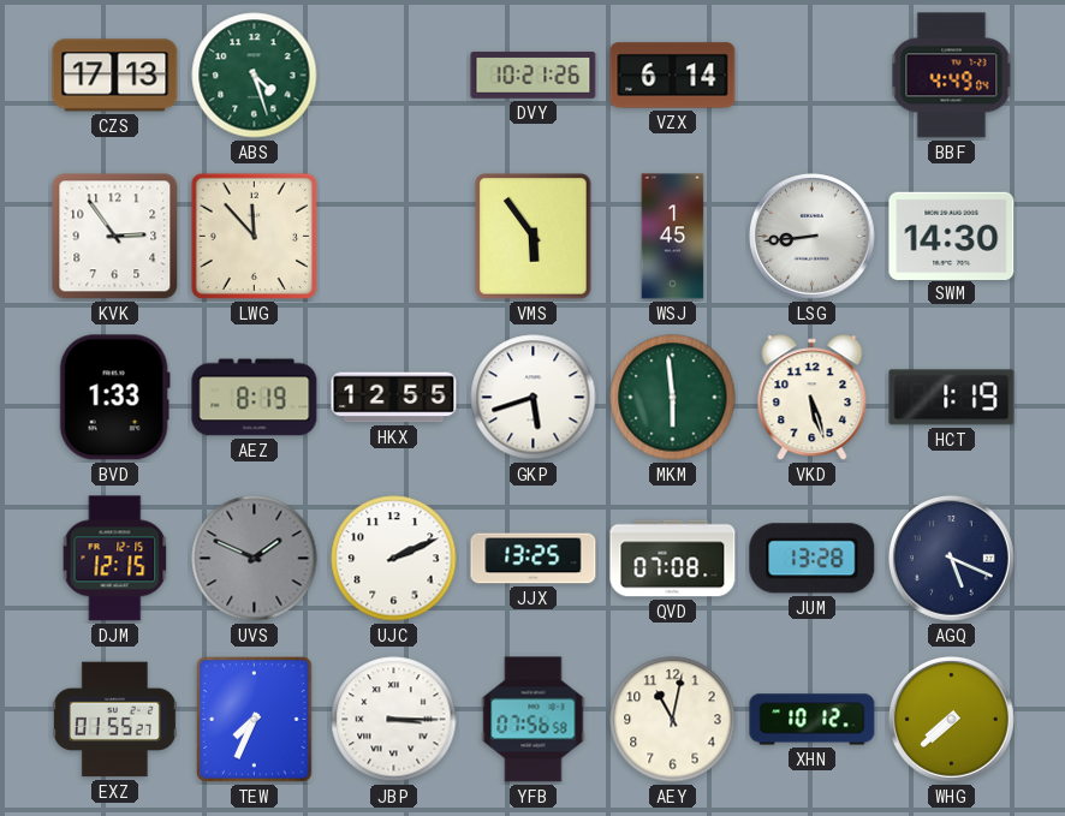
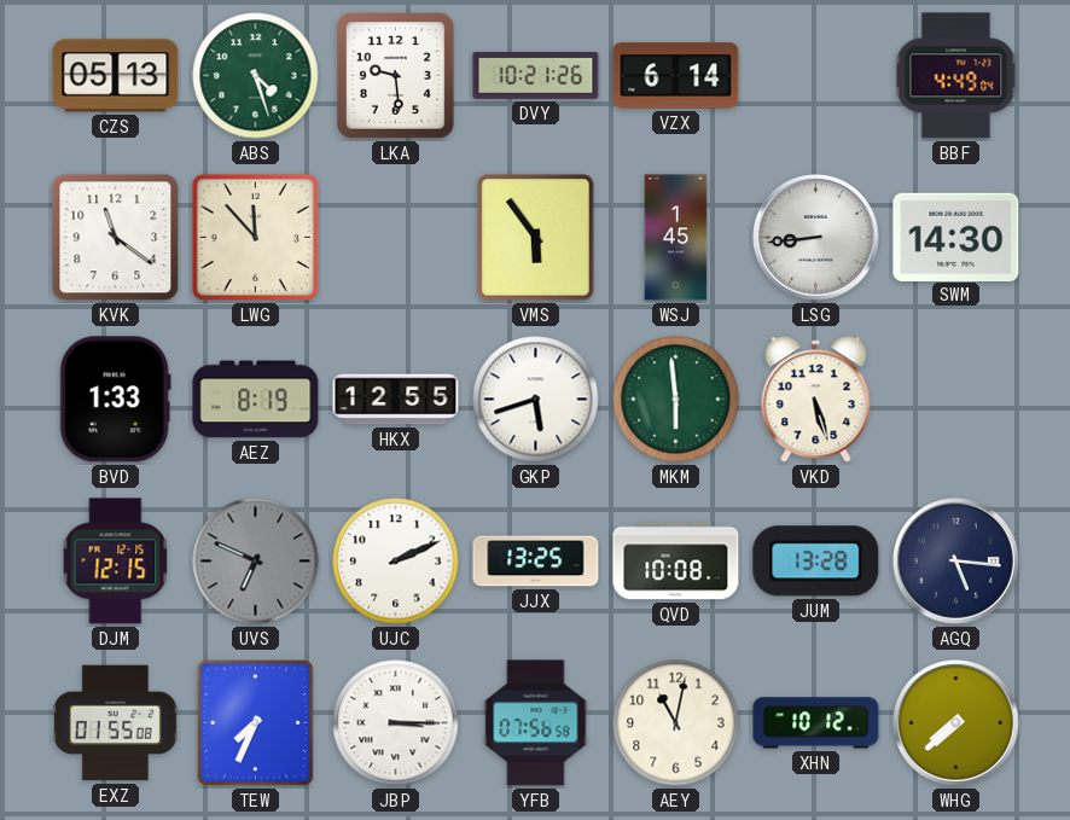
CZS: 17:13 -> 05:13 (116, 76)
LKA: none -> 9:29 (396, 76)
KVK: 2:54 -> 11:21 (116, 238)
HCT: 1:19 -> none (952, 398)
UVS: 1:49 -> 6:49 (256, 562)
QVD: 07:08 -> 10:08 (676, 562)
AGQ: 5:19 -> 5:16 (956, 562)
EXZ: 01:55:27 -> 01:55:08 (115, 723)
